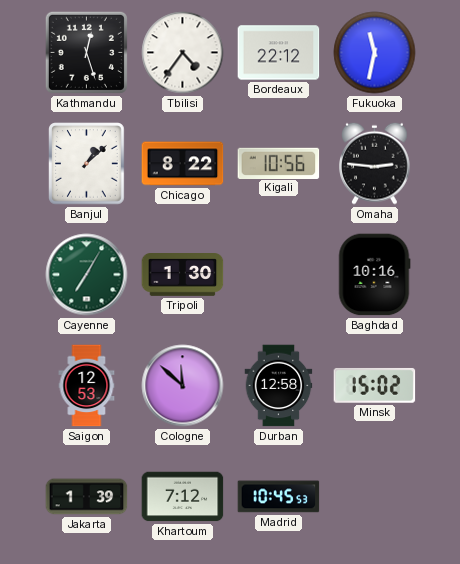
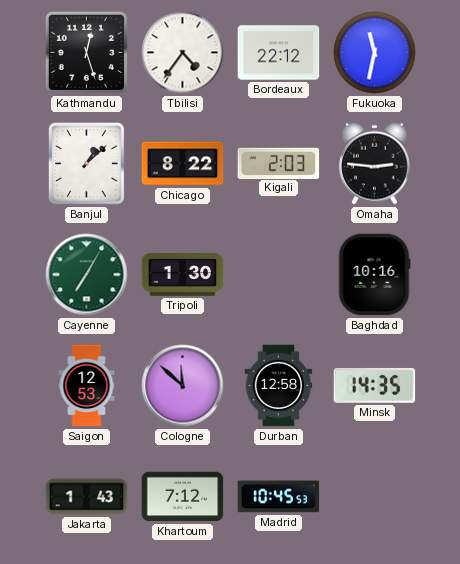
Kigali: 10:56 -> 2:03 (279, 163)
Minsk: 15:02 -> 14:35 (375, 385)
Jakarta: 1:39 -> 1:43 (87, 497)
